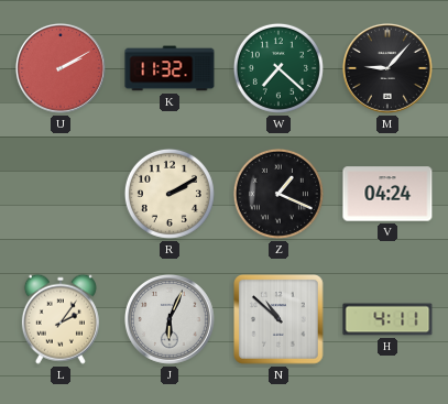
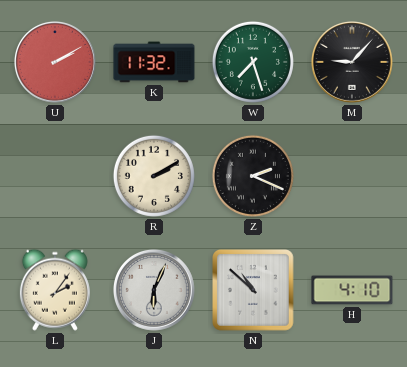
W: 7:22 -> 7:27 (253, 62)
Z: 1:19 -> 2:19 (253, 176)
V: 04:24 -> none (387, 194)
H: 4:11 -> 4:10 (352, 290)
